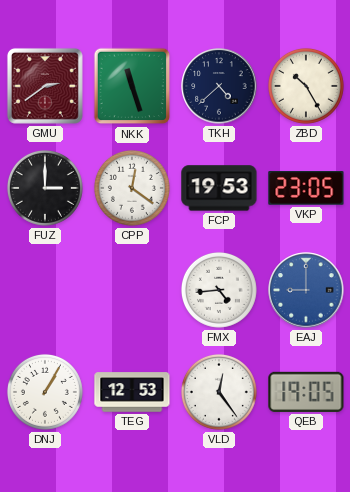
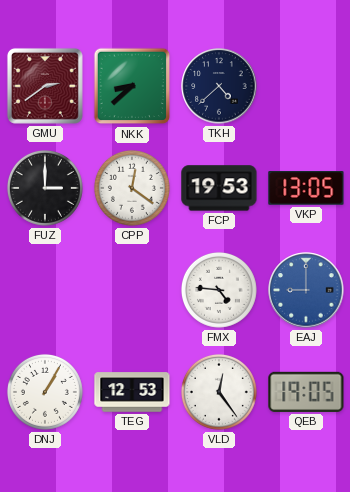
NKK: 11:27 -> 8:38 (132, 86)
ZBD: 10:25 -> none (306, 86)
VKP: 23:05 -> 13:05 (306, 188)
FMX: 4:44 -> 4:46 (219, 290)
